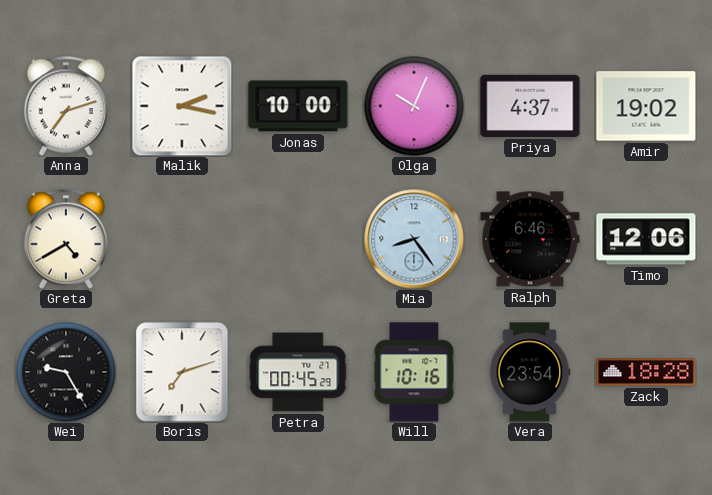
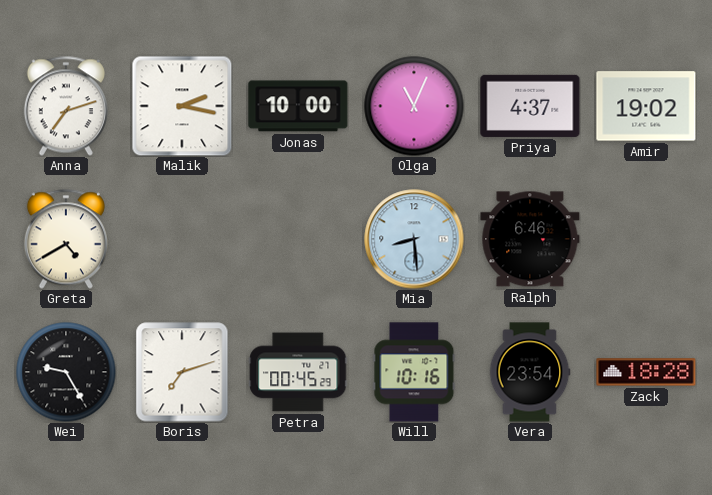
Olga: 10:04 -> 11:04 (414, 106)
Mia: 8:24 -> 8:29 (414, 239)
Timo: 12:06 -> none (646, 239)
